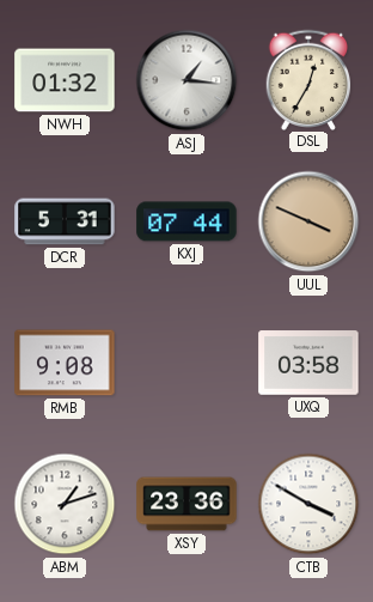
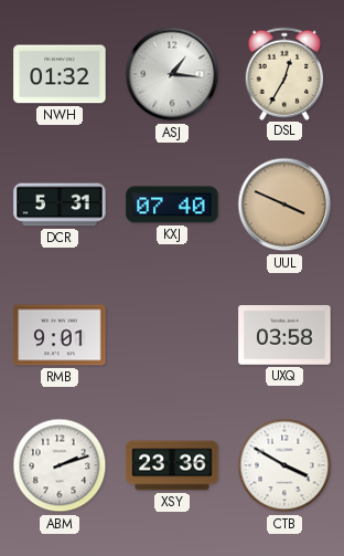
KXJ: 07:44 -> 07:40 (172, 204)
RMB: 9:08 -> 9:01 (60, 335)
ABM: 1:12 -> 2:12 (60, 465)
